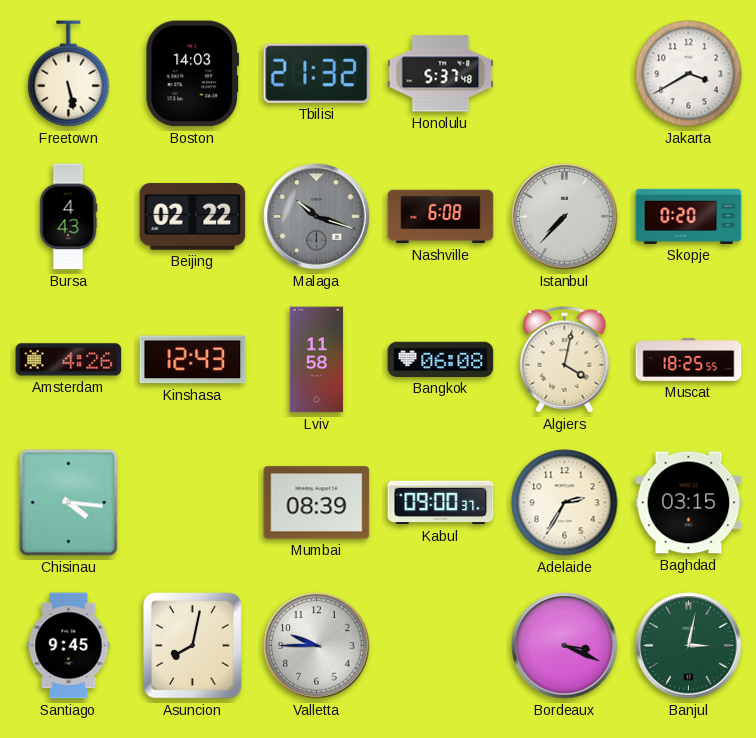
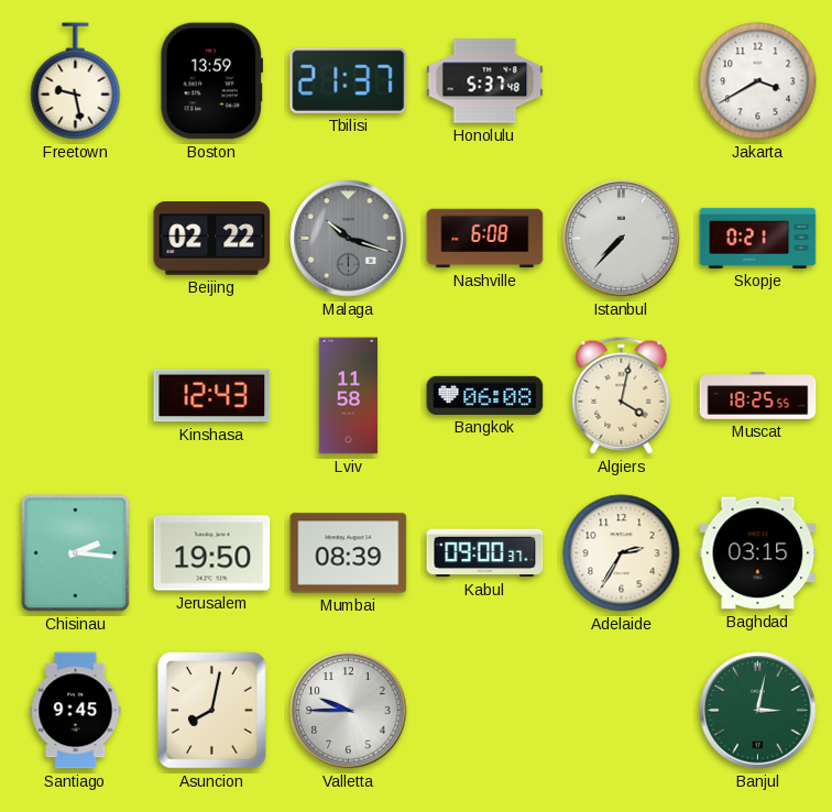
Freetown: 5:28 -> 9:28 (76, 81)
Boston: 14:03 -> 13:59 (212, 81)
Tbilisi: 21:32 -> 21:37 (349, 80)
Bursa: 4:43 -> none (68, 217)
Skopje: 0:20 -> 0:21 (758, 238)
Amsterdam: 4:26 -> none (69, 360)
Chisinau: 4:16 -> 2:16 (76, 553)
Jerusalem: none -> 19:50 (212, 553)
Bordeaux: 3:19 -> none (565, 646)
